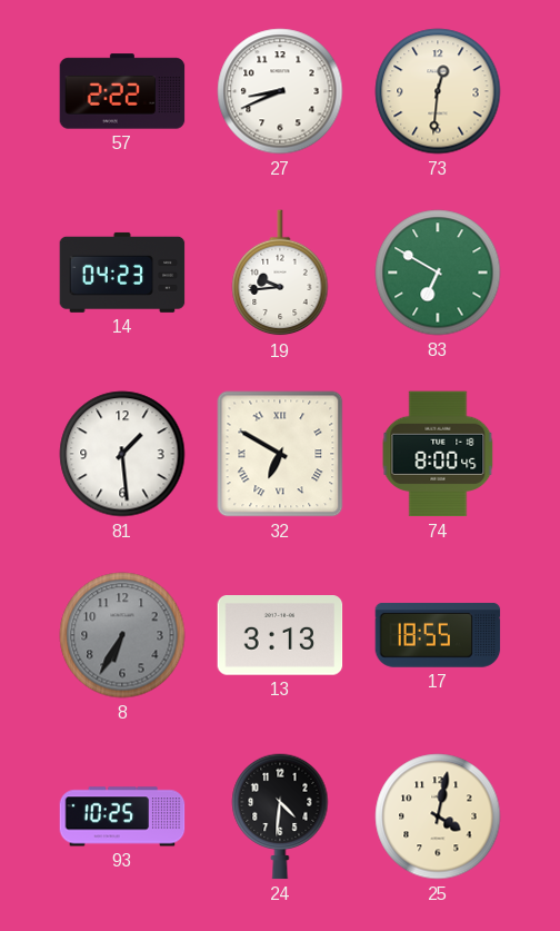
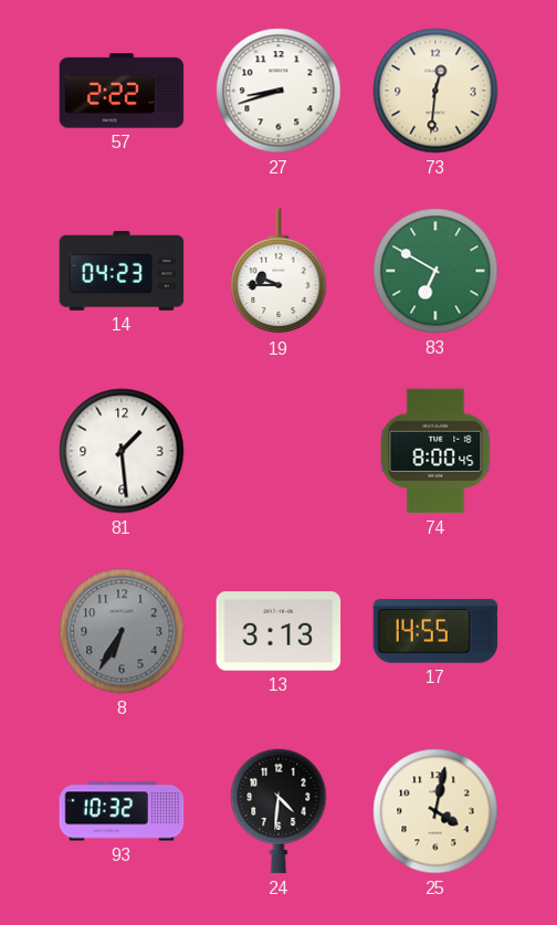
27: 8:41 -> 8:42 (278, 91)
19: 9:44 -> 9:45 (278, 272)
32: 6:50 -> none (280, 454)
17: 18:55 -> 14:55 (435, 631)
93: 10:25 -> 10:32 (122, 811)
